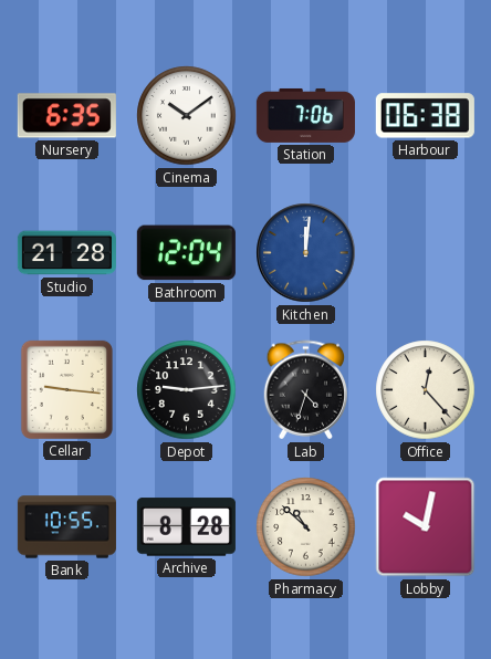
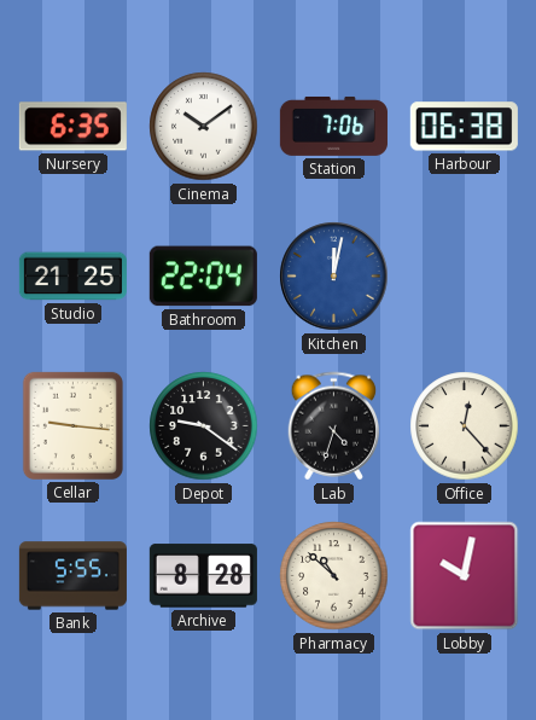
Studio: 21:28 -> 21:25 (72, 277)
Bathroom: 12:04 -> 22:04 (203, 277)
Kitchen: 12:01 -> 12:02 (334, 277)
Depot: 9:14 -> 9:21 (204, 426)
Bank: 10:55 -> 5:55 (72, 576)
